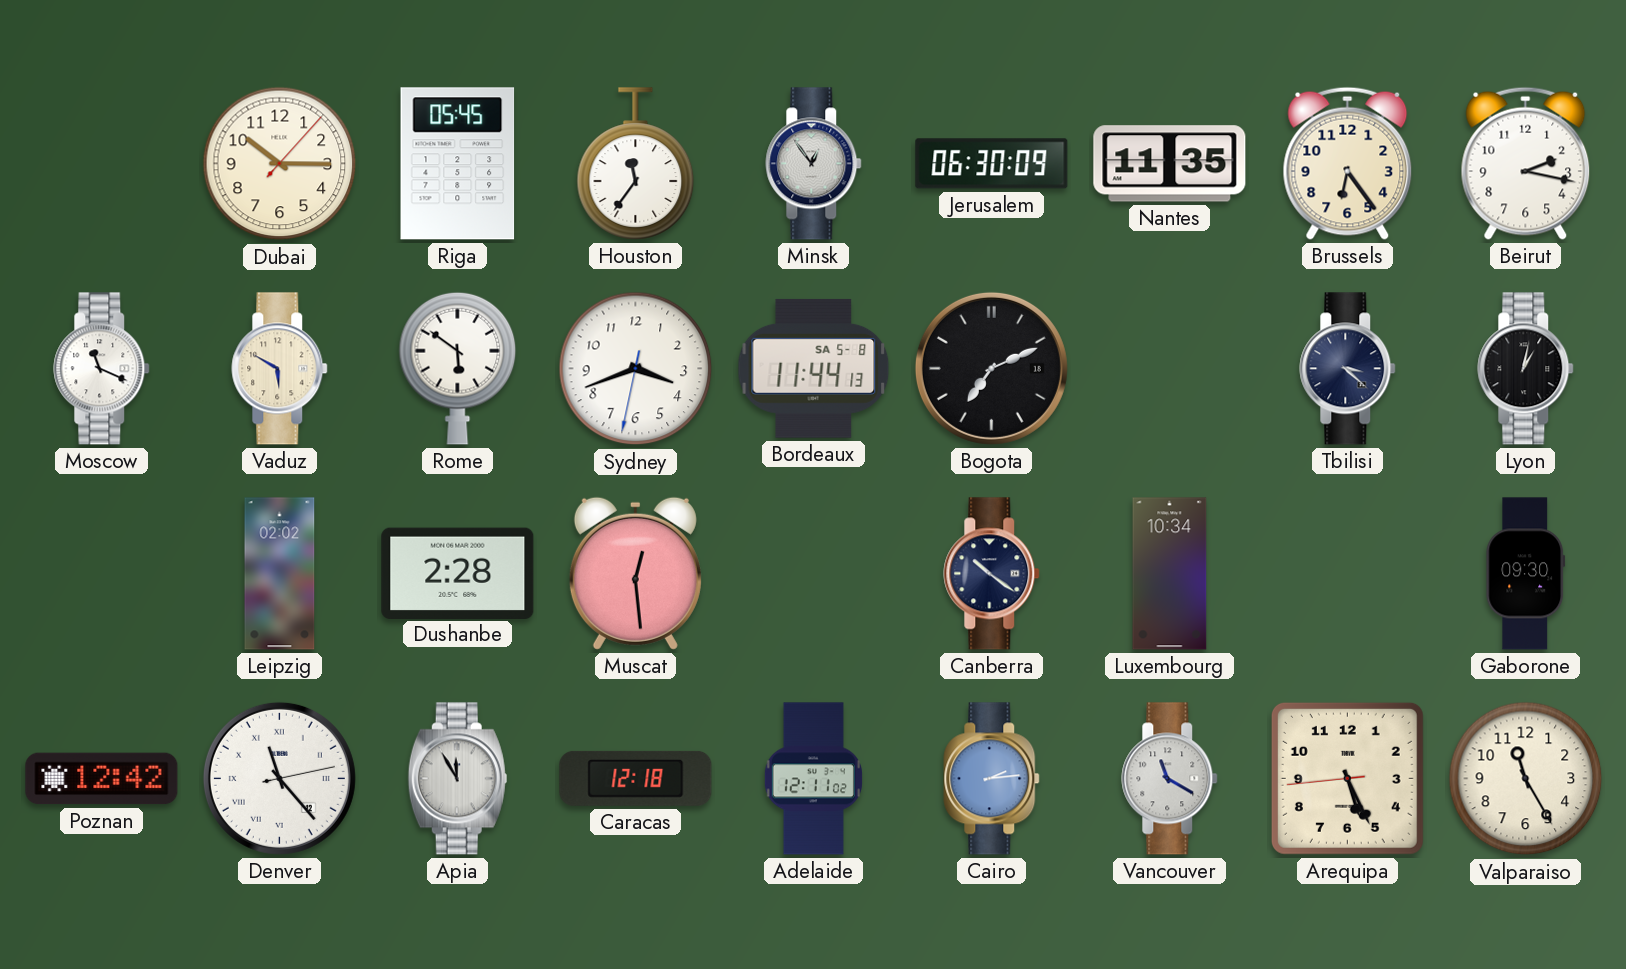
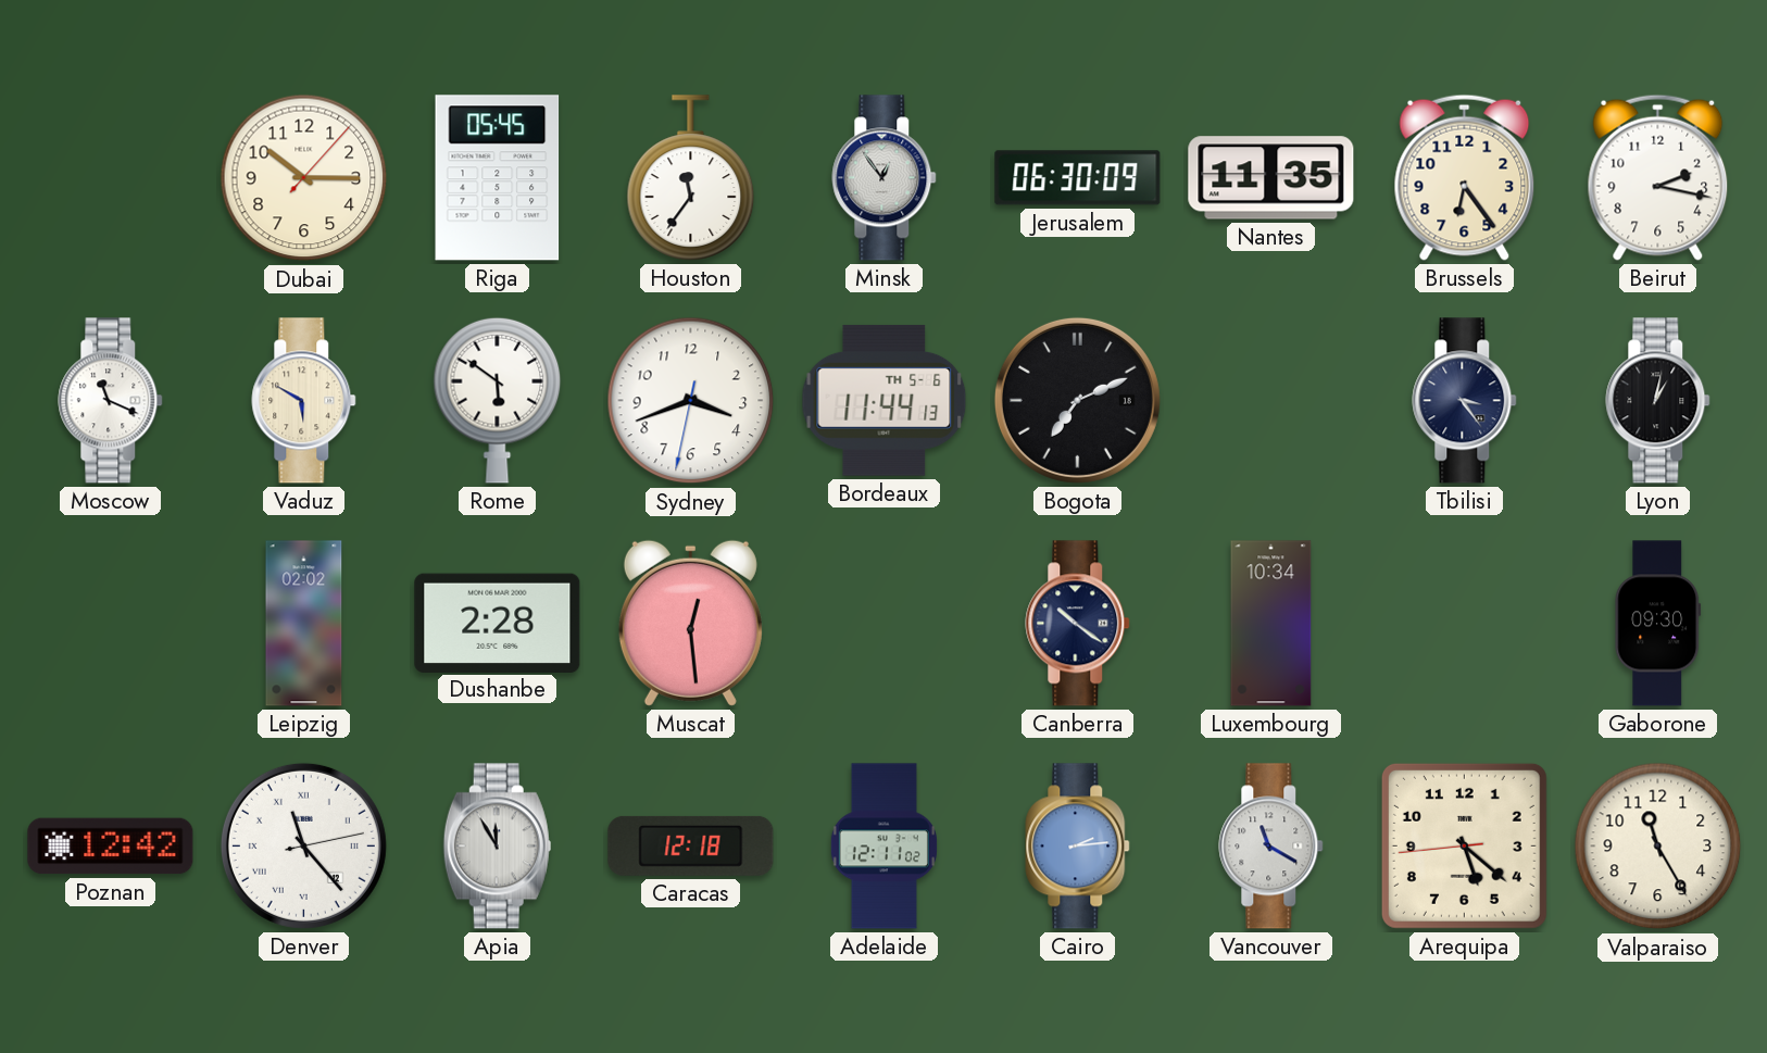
Bordeaux date: SA 5-8 -> TH 5-6 (885, 400)
Tbilisi: 3:22 -> 3:24 (1465, 401)
Arequipa: 5:25 -> 5:21 (1464, 845)
